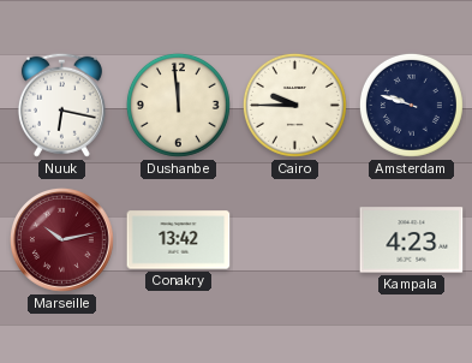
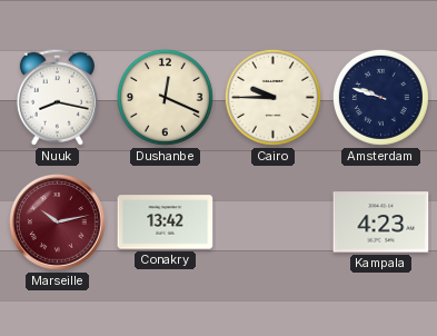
Nuuk: 6:17 -> 8:17 (57, 97)
Dushanbe: 11:59 -> 12:19 (165, 97)
